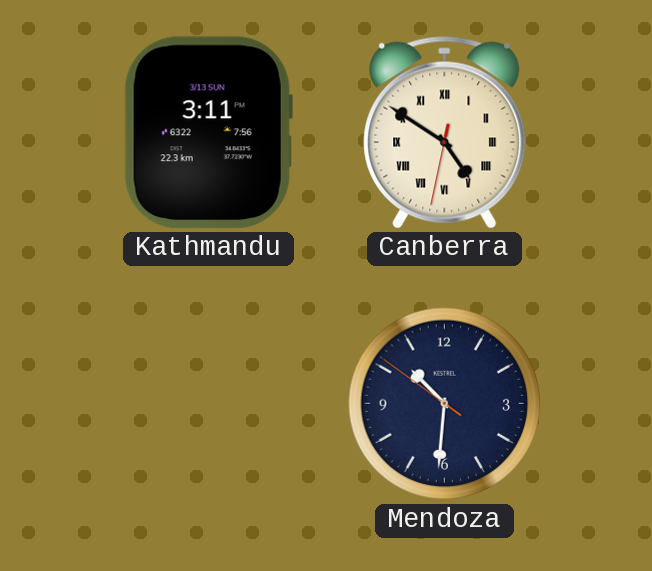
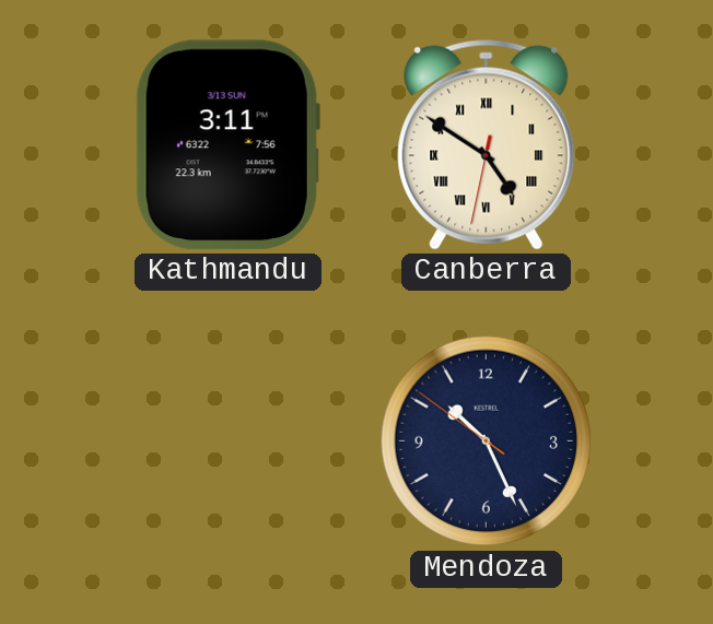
Mendoza: 10:30 -> 10:25 (487, 441)
